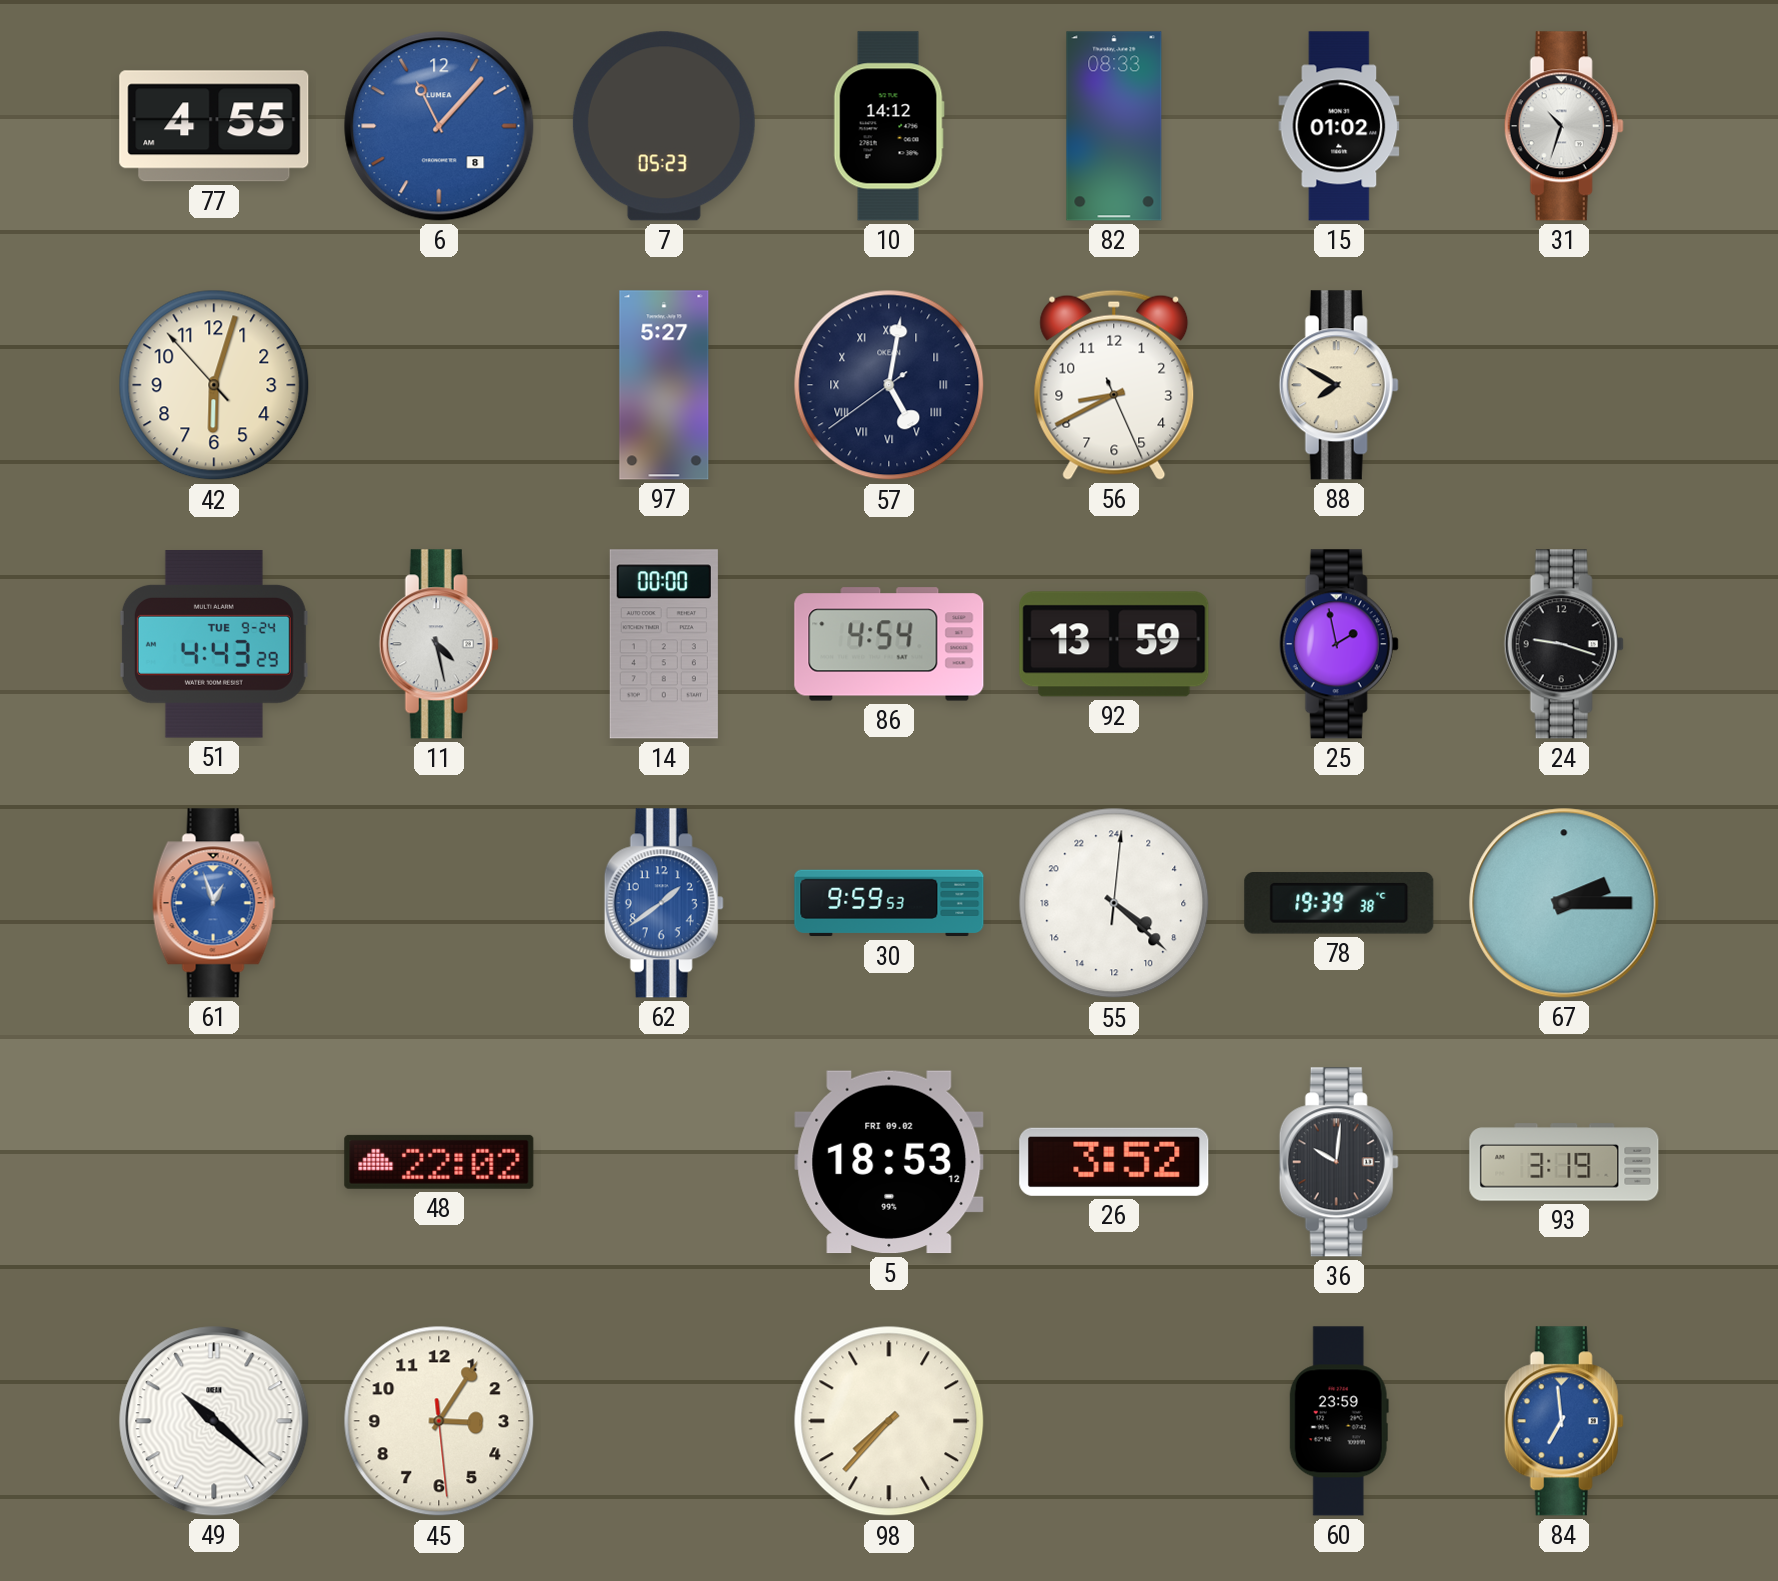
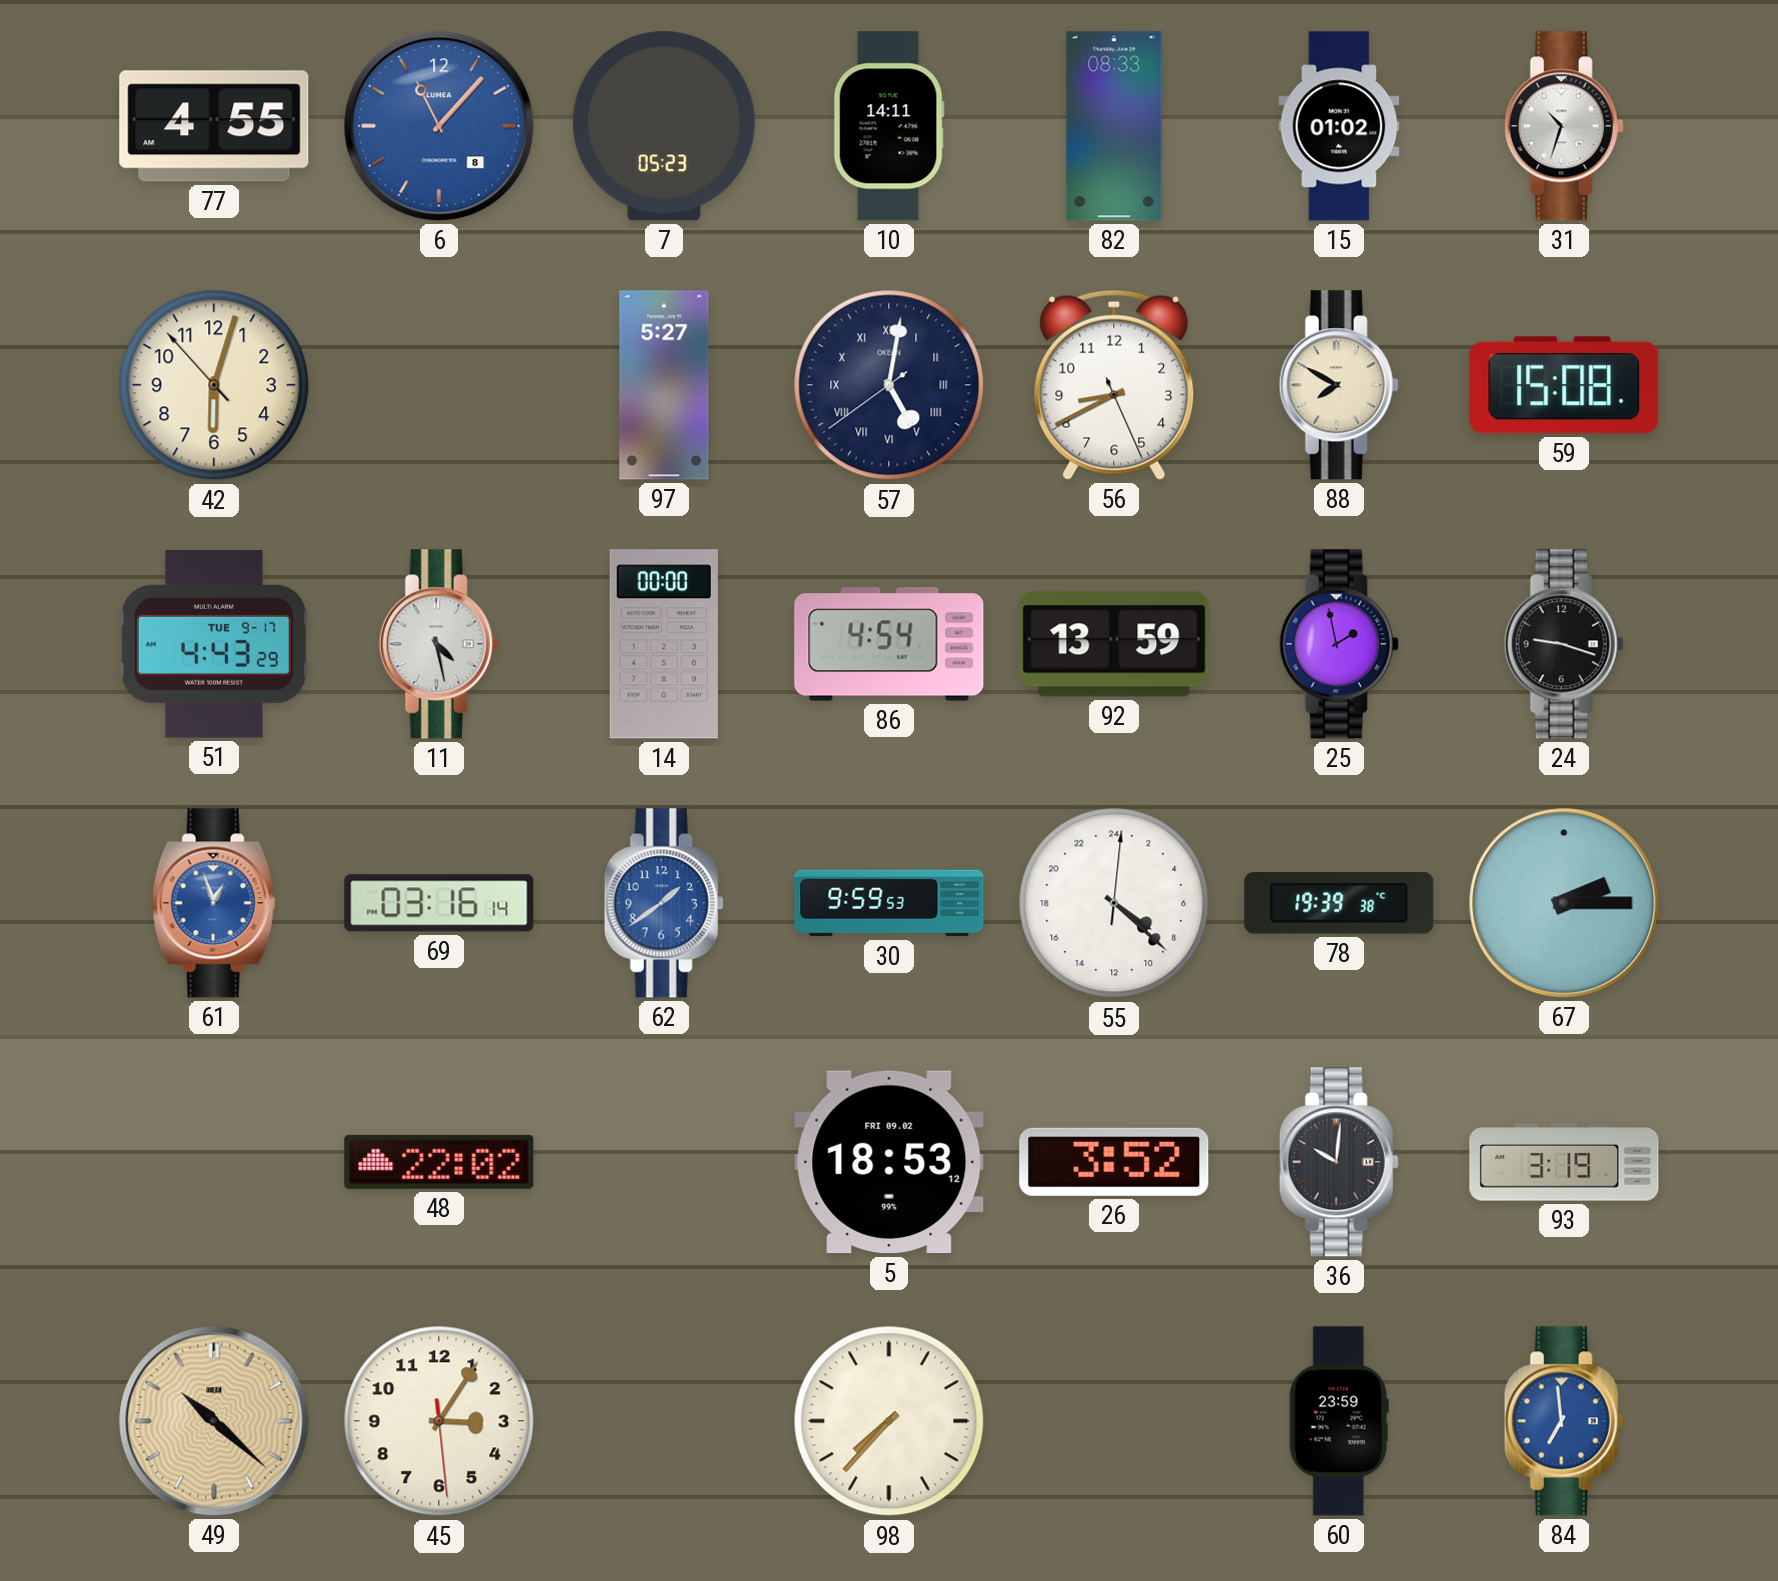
10: 14:12 -> 14:11 (889, 126)
59: none -> 15:08 (1564, 385)
51 date: TUE 9-24 -> TUE 9-17 (214, 644)
69: none -> 03:16 (439, 903)
49 dial: white -> champagne (214, 1421)
